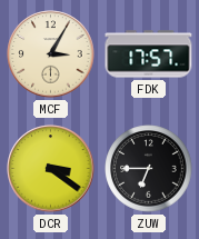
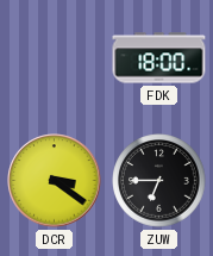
MCF: 3:05 -> none (51, 54)
FDK: 17:57 -> 18:00 (159, 58)
